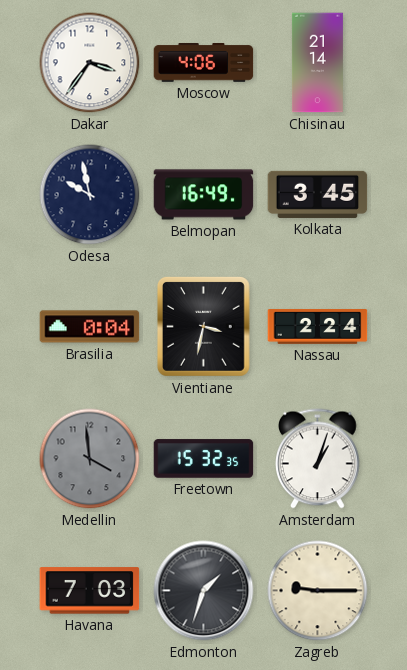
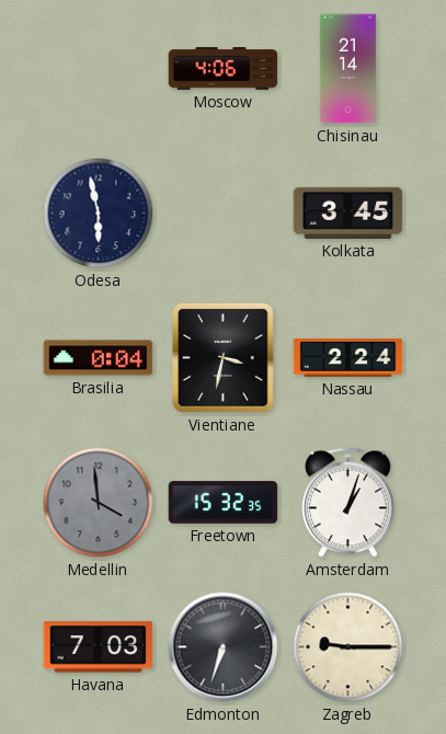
Dakar: 3:36 -> none (90, 63)
Odesa: 9:58 -> 5:58 (99, 214)
Belmopan: 16:49 -> none (204, 195)
Edmonton: 1:33 -> 6:33 (224, 647)
